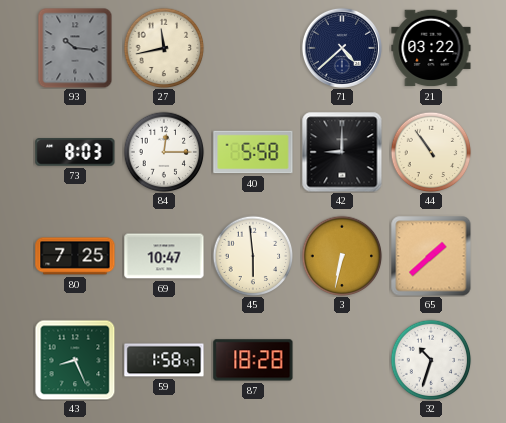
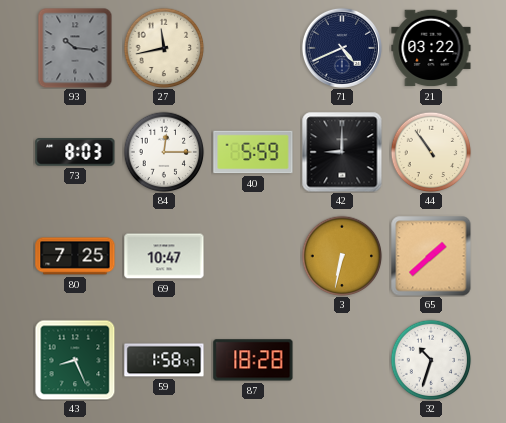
71: 4:38 -> 4:41 (342, 48)
40: 5:58 -> 5:59 (253, 152)
45: 5:59 -> none (253, 256)
